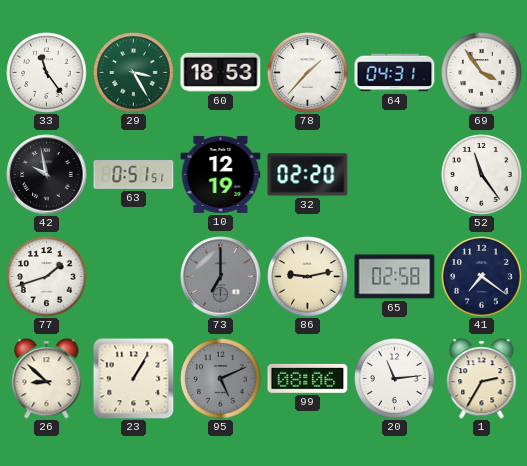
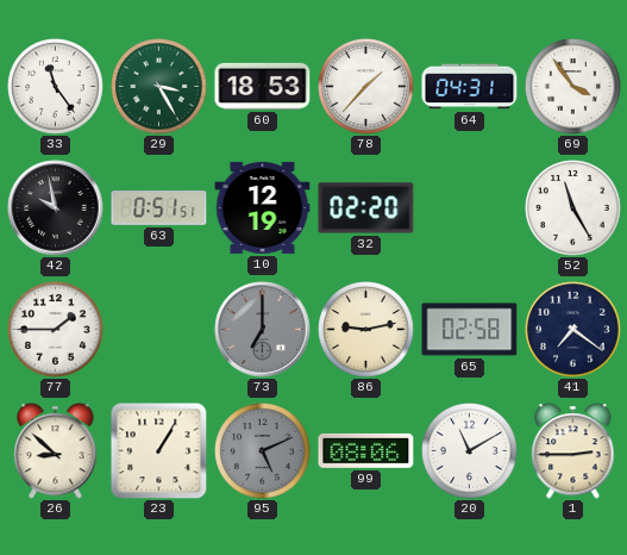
52: 11:24 -> 11:25 (573, 208)
77: 1:42 -> 1:45 (56, 330)
20: 11:14 -> 11:10 (470, 451)
1: 2:35 -> 2:45 (573, 451)
